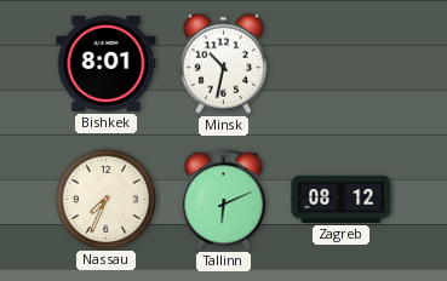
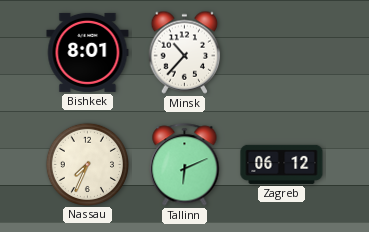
Minsk: 10:32 -> 10:37 (185, 52)
Zagreb: 08:12 -> 06:12 (282, 164)
